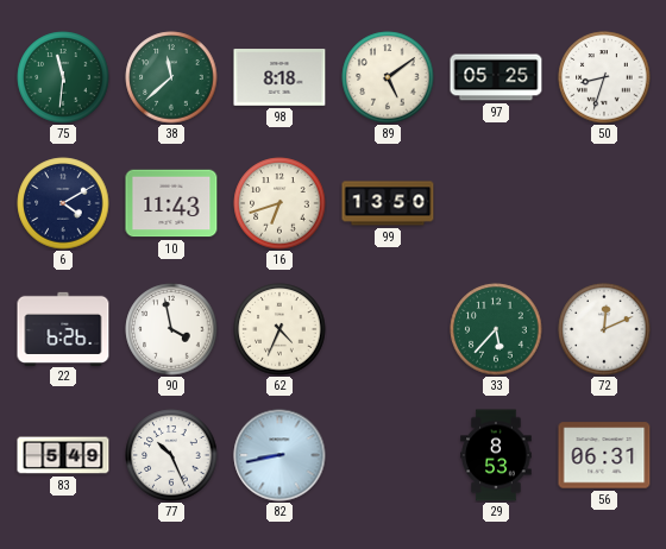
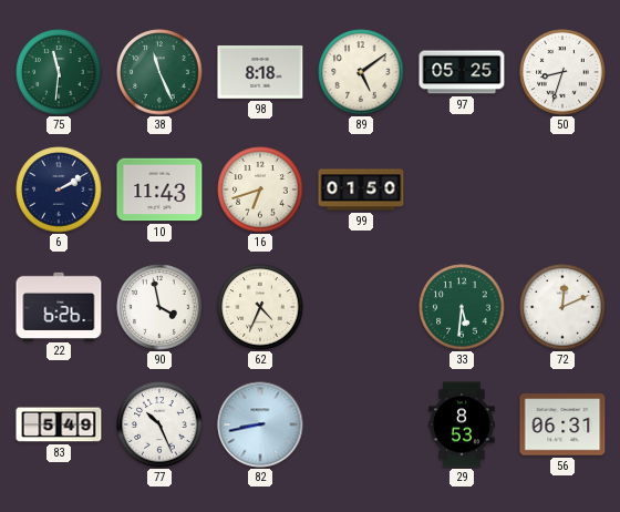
38: 11:38 -> 11:26 (159, 72)
6: 4:10 -> 2:10 (59, 190)
99: 13:50 -> 01:50 (361, 190)
33: 5:37 -> 5:31 (462, 307)
